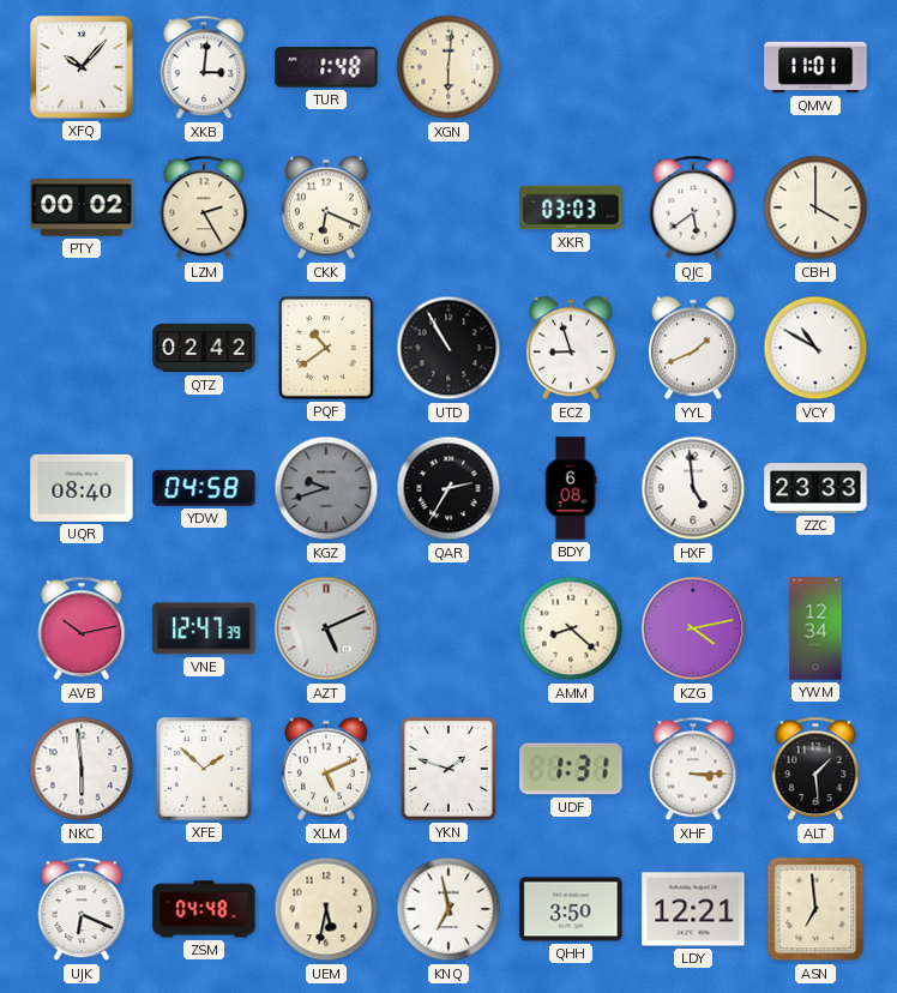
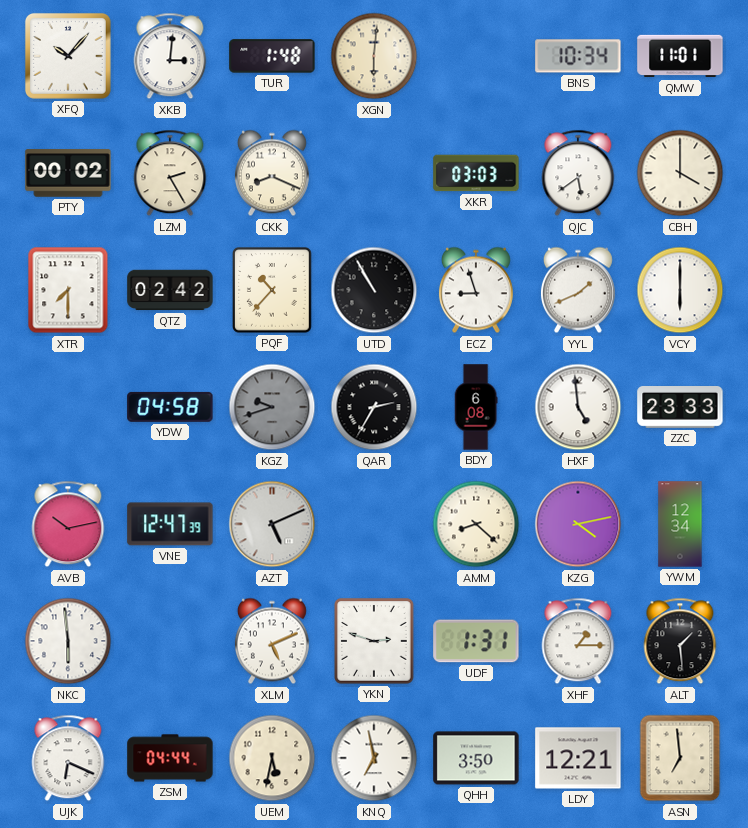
BNS: none -> 10:34 (578, 56)
CKK: 6:19 -> 8:19 (272, 173)
XTR: none -> 7:30 (68, 290)
PQF: 10:39 -> 10:37 (272, 290)
VCY: 10:50 -> 6:00 (680, 290)
UQR: 08:40 -> none (82, 488)
XFE: 1:52 -> none (204, 769)
YKN: 1:48 -> 2:48 (374, 641)
XHF: 3:15 -> 1:15 (578, 641)
ZSM: 04:48 -> 04:44 (170, 758)
